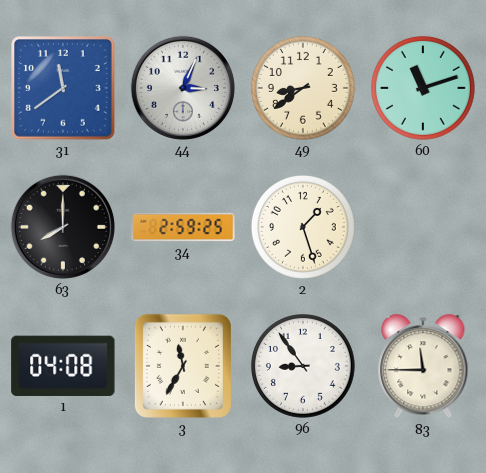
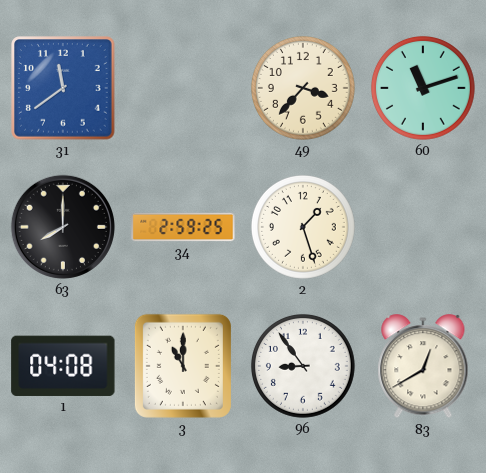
44: 3:04 -> none (183, 88)
49: 8:39 -> 3:37 (303, 88)
3: 11:35 -> 11:00 (183, 366)
83: 11:45 -> 12:40 (423, 367)
